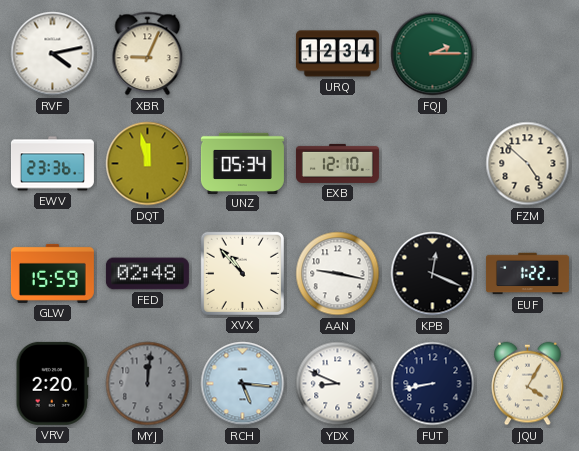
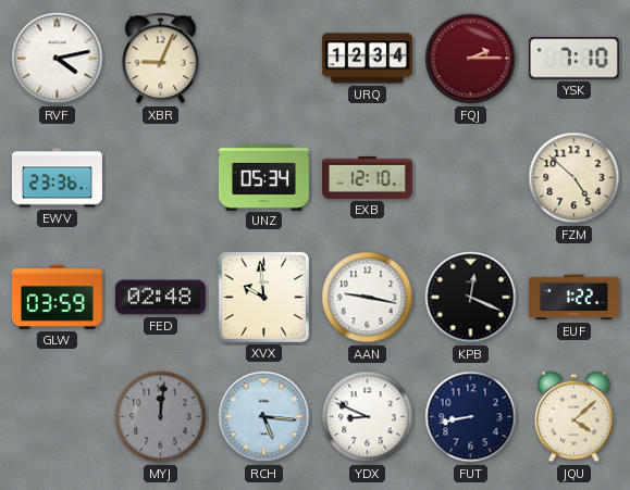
FQJ dial: green -> burgundy (471, 59)
YSK: none -> 7:10 (573, 59)
DQT: 11:58 -> none (148, 164)
GLW: 15:59 -> 03:59 (57, 297)
XVX: 10:53 -> 9:59 (263, 297)
VRV: 2:20 -> none (52, 383)
JQU: 4:05 -> 4:08 (575, 417)
